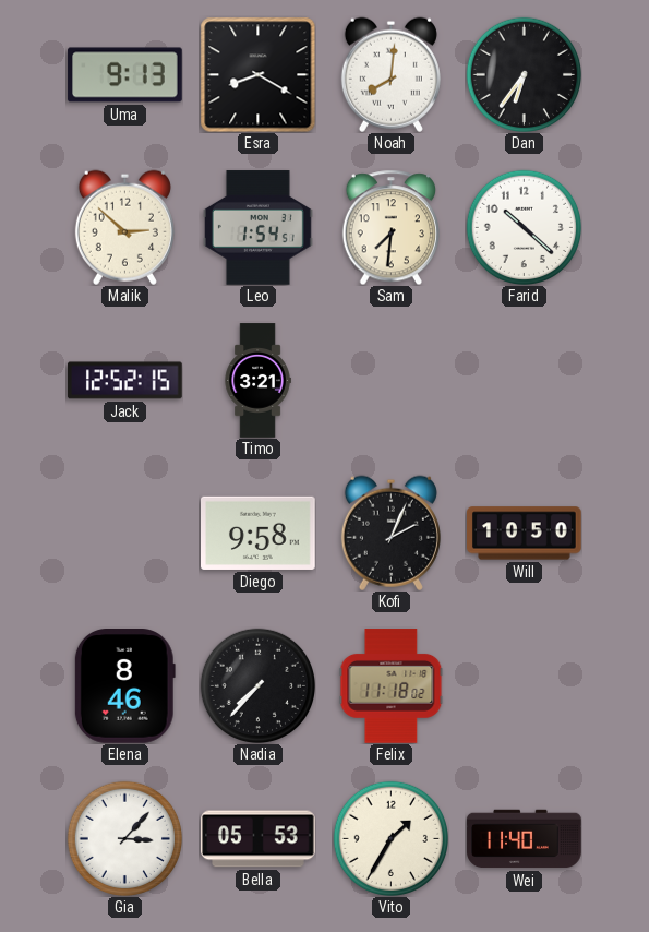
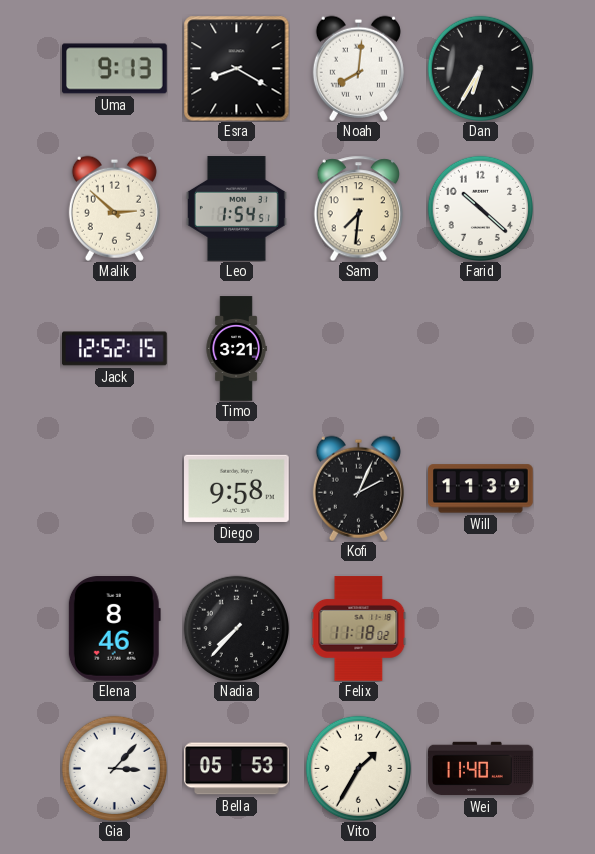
Dan: 6:36 -> 6:35 (480, 68)
Will: 10:50 -> 11:39 (481, 489)
